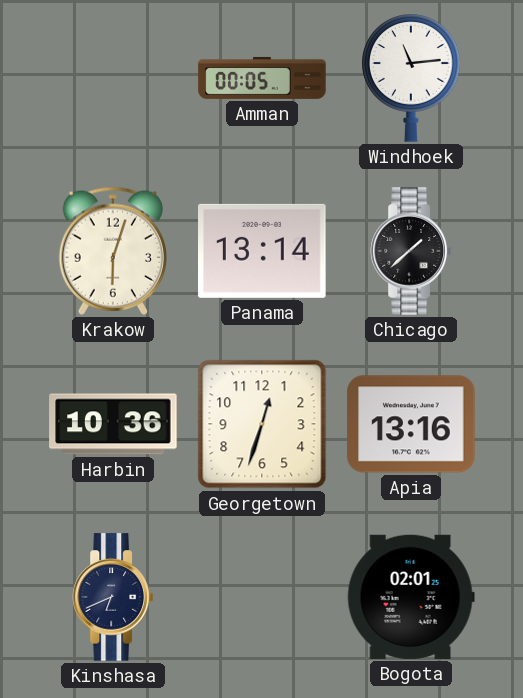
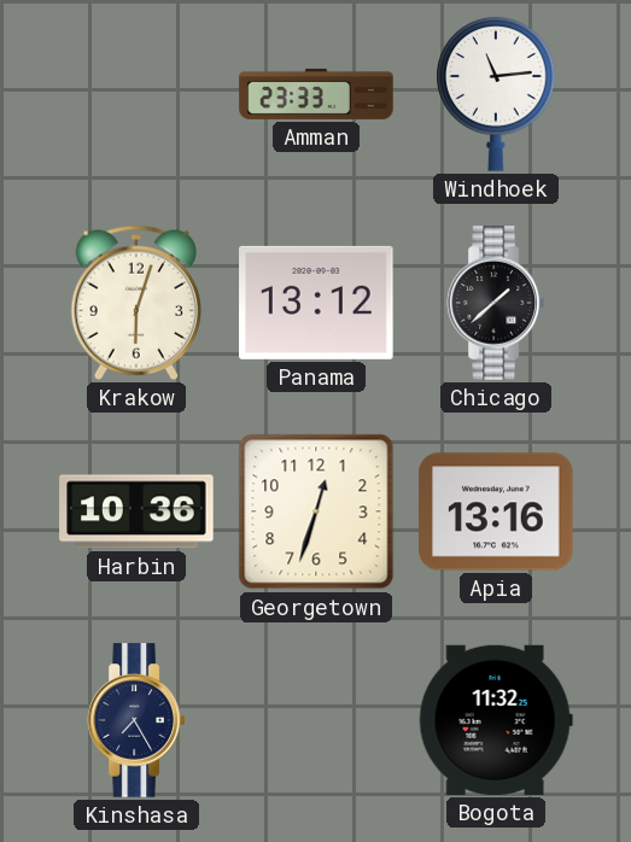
Amman: 00:05 -> 23:33 (316, 94)
Panama: 13:14 -> 13:12 (316, 303)
Kinshasa: 6:41 -> 7:25 (135, 720)
Bogota: 02:01 -> 11:32 (496, 720)
